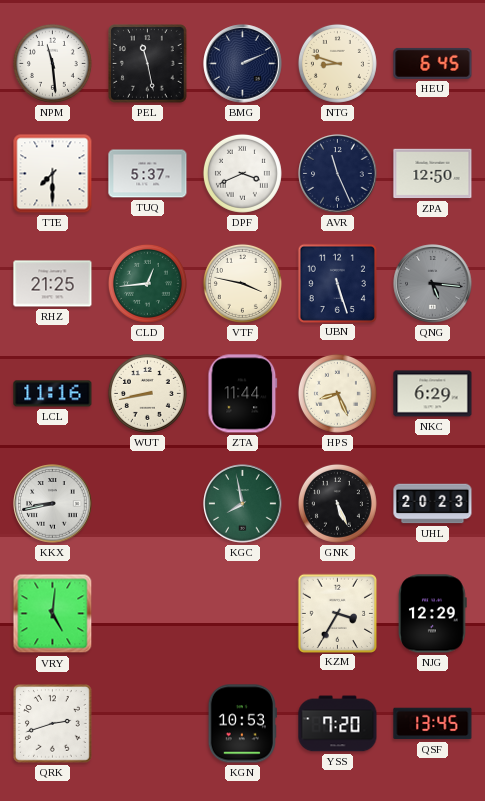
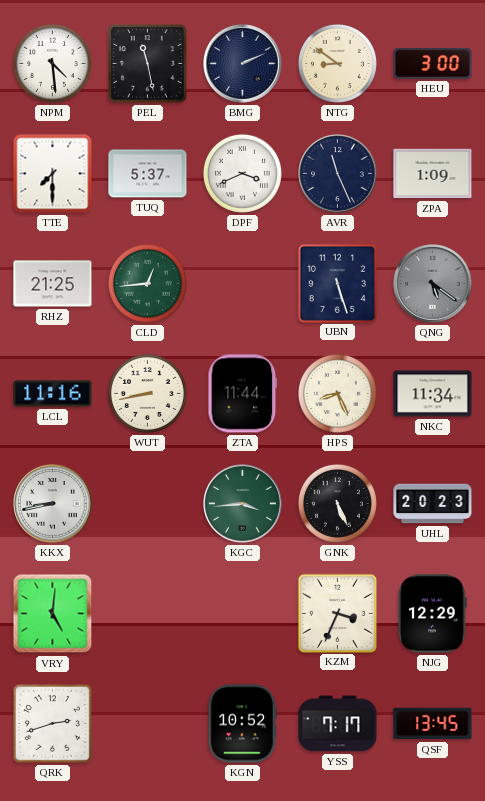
NPM: 11:29 -> 4:29 (52, 63)
NTG: 8:48 -> 8:51 (337, 63)
HEU: 6:45 -> 3:00 (433, 63)
ZPA: 12:50 -> 1:09 (433, 174)
VTF: 3:47 -> none (242, 283)
QNG: 5:16 -> 5:21 (433, 284)
NKC: 6:29 -> 11:34 (433, 394)
KGC: 7:58 -> 3:44 (243, 504)
KZM: 3:35 -> 3:34 (337, 613)
KGN: 10:53 -> 10:52 (242, 724)
YSS: 7:20 -> 7:17 (338, 724)
